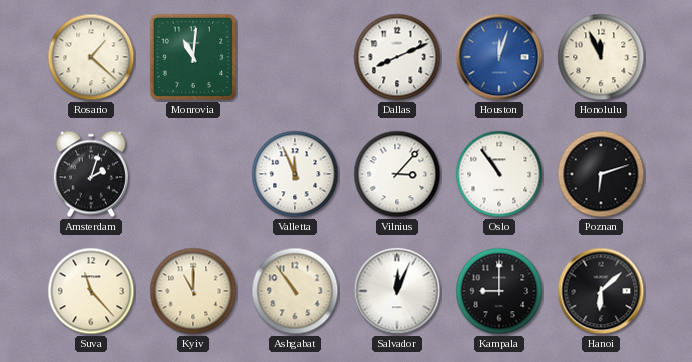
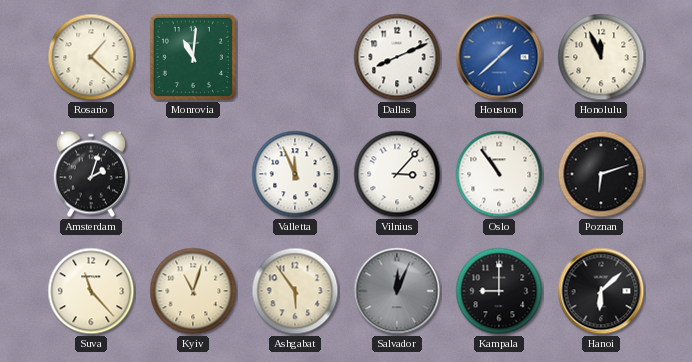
Houston: 12:03 -> 1:38 (499, 57)
Kyiv: 11:00 -> 11:03 (193, 291)
Ashgabat: 10:54 -> 5:54 (295, 291)
Salvador dial: white -> grey (397, 291)
